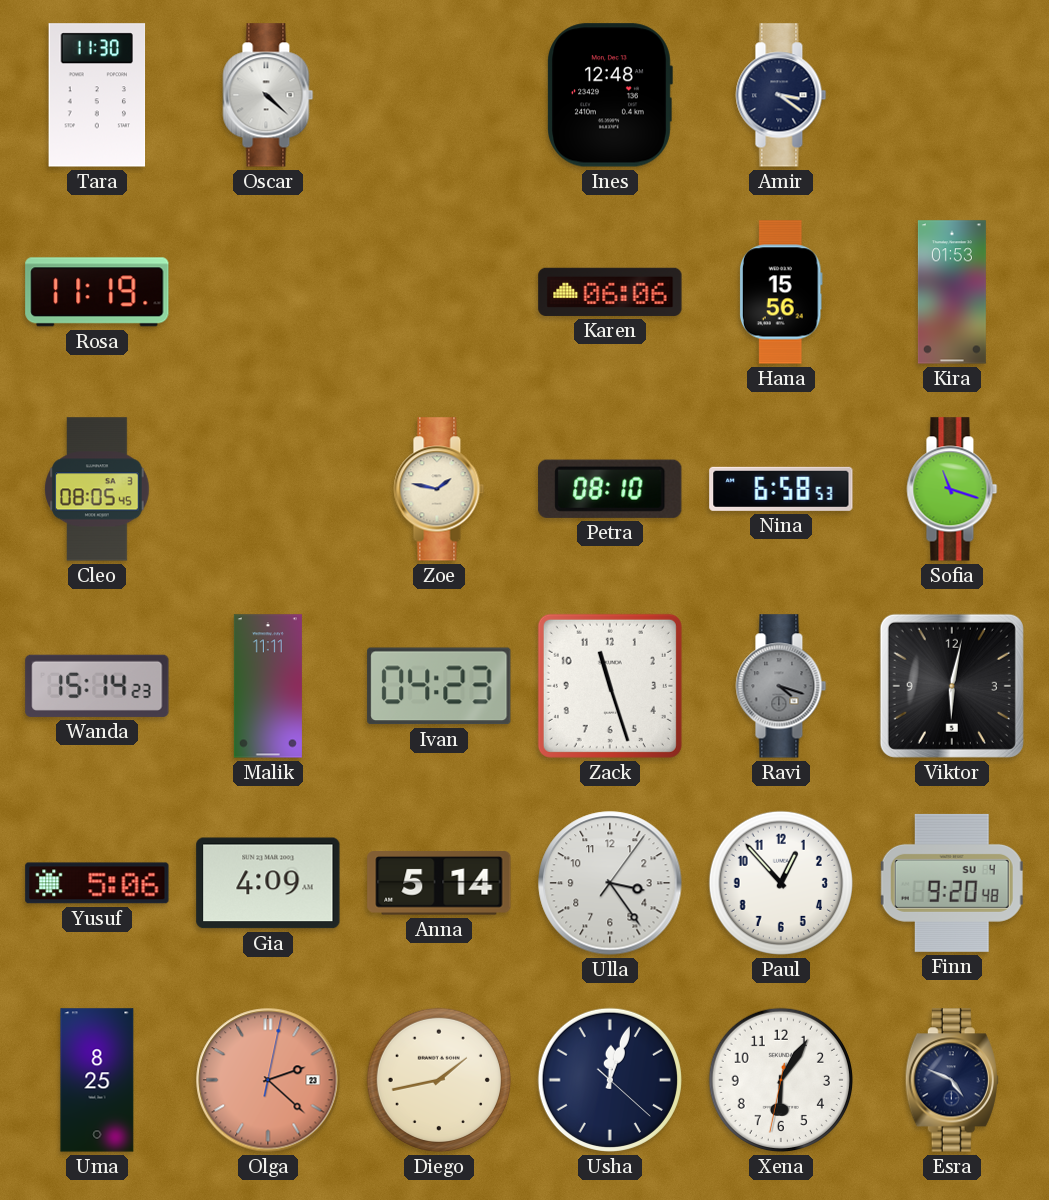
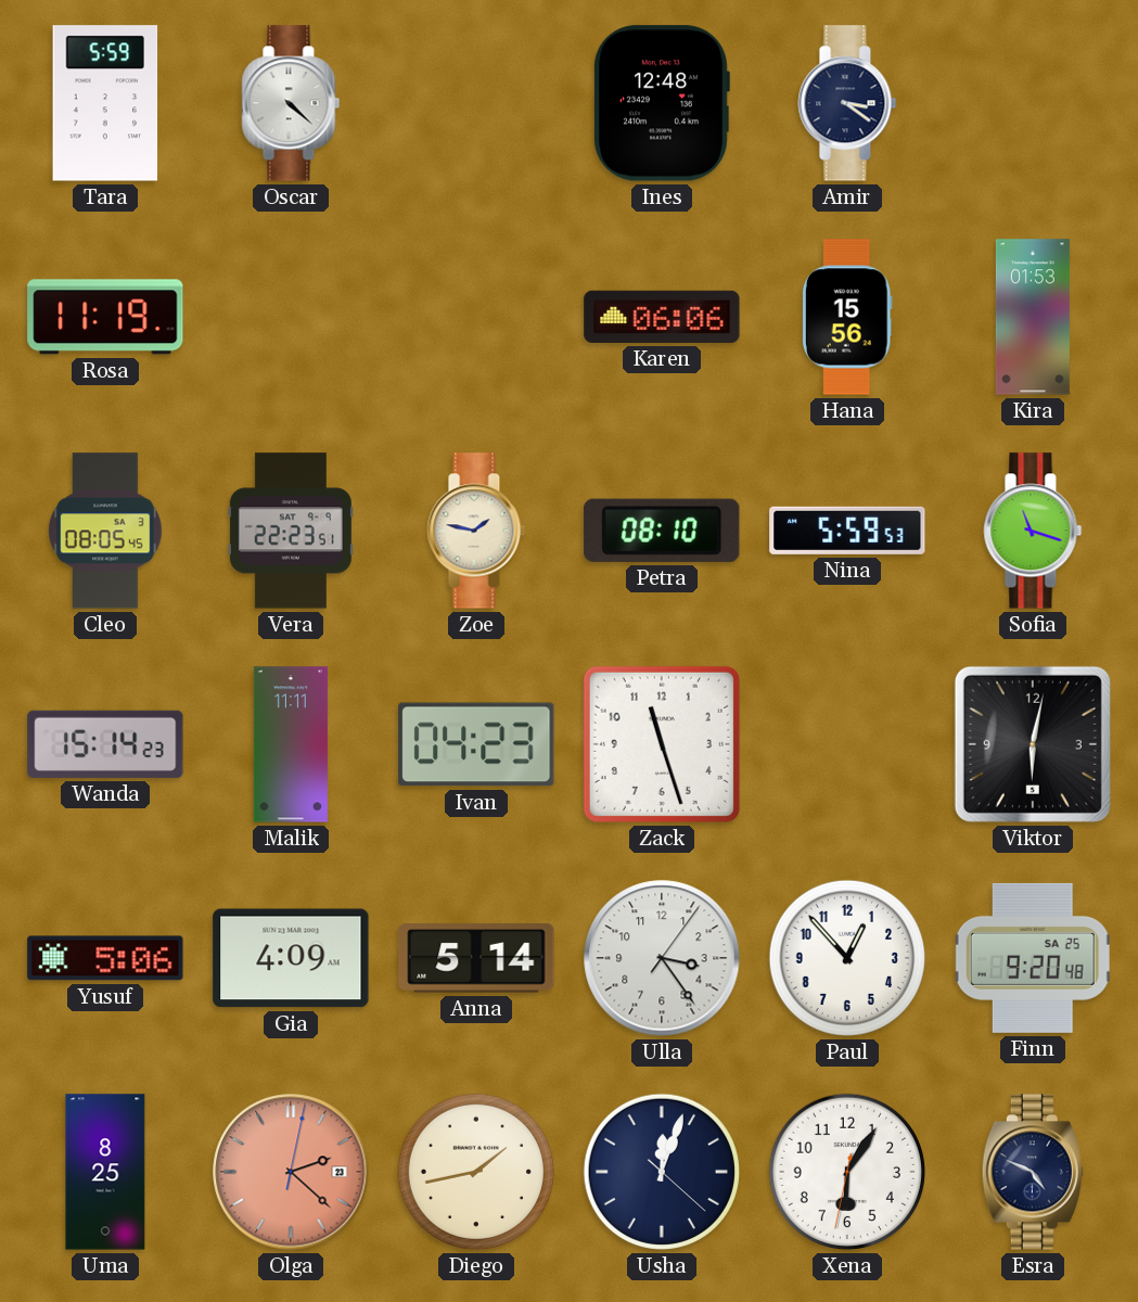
Tara: 11:30 -> 5:59 (105, 103)
Vera: none -> 22:23 (291, 531)
Nina: 6:58 -> 5:59 (847, 531)
Ravi: 4:18 -> none (781, 686)
Finn date: SU 4 -> SA 25 (1033, 958)
